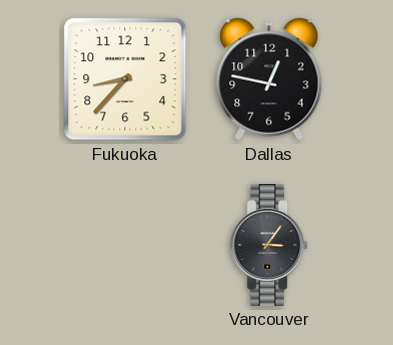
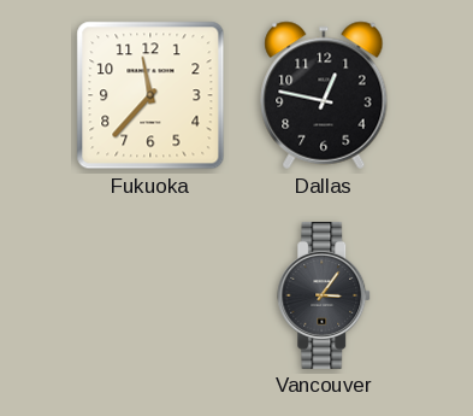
Fukuoka: 8:37 -> 11:37 (150, 95)
